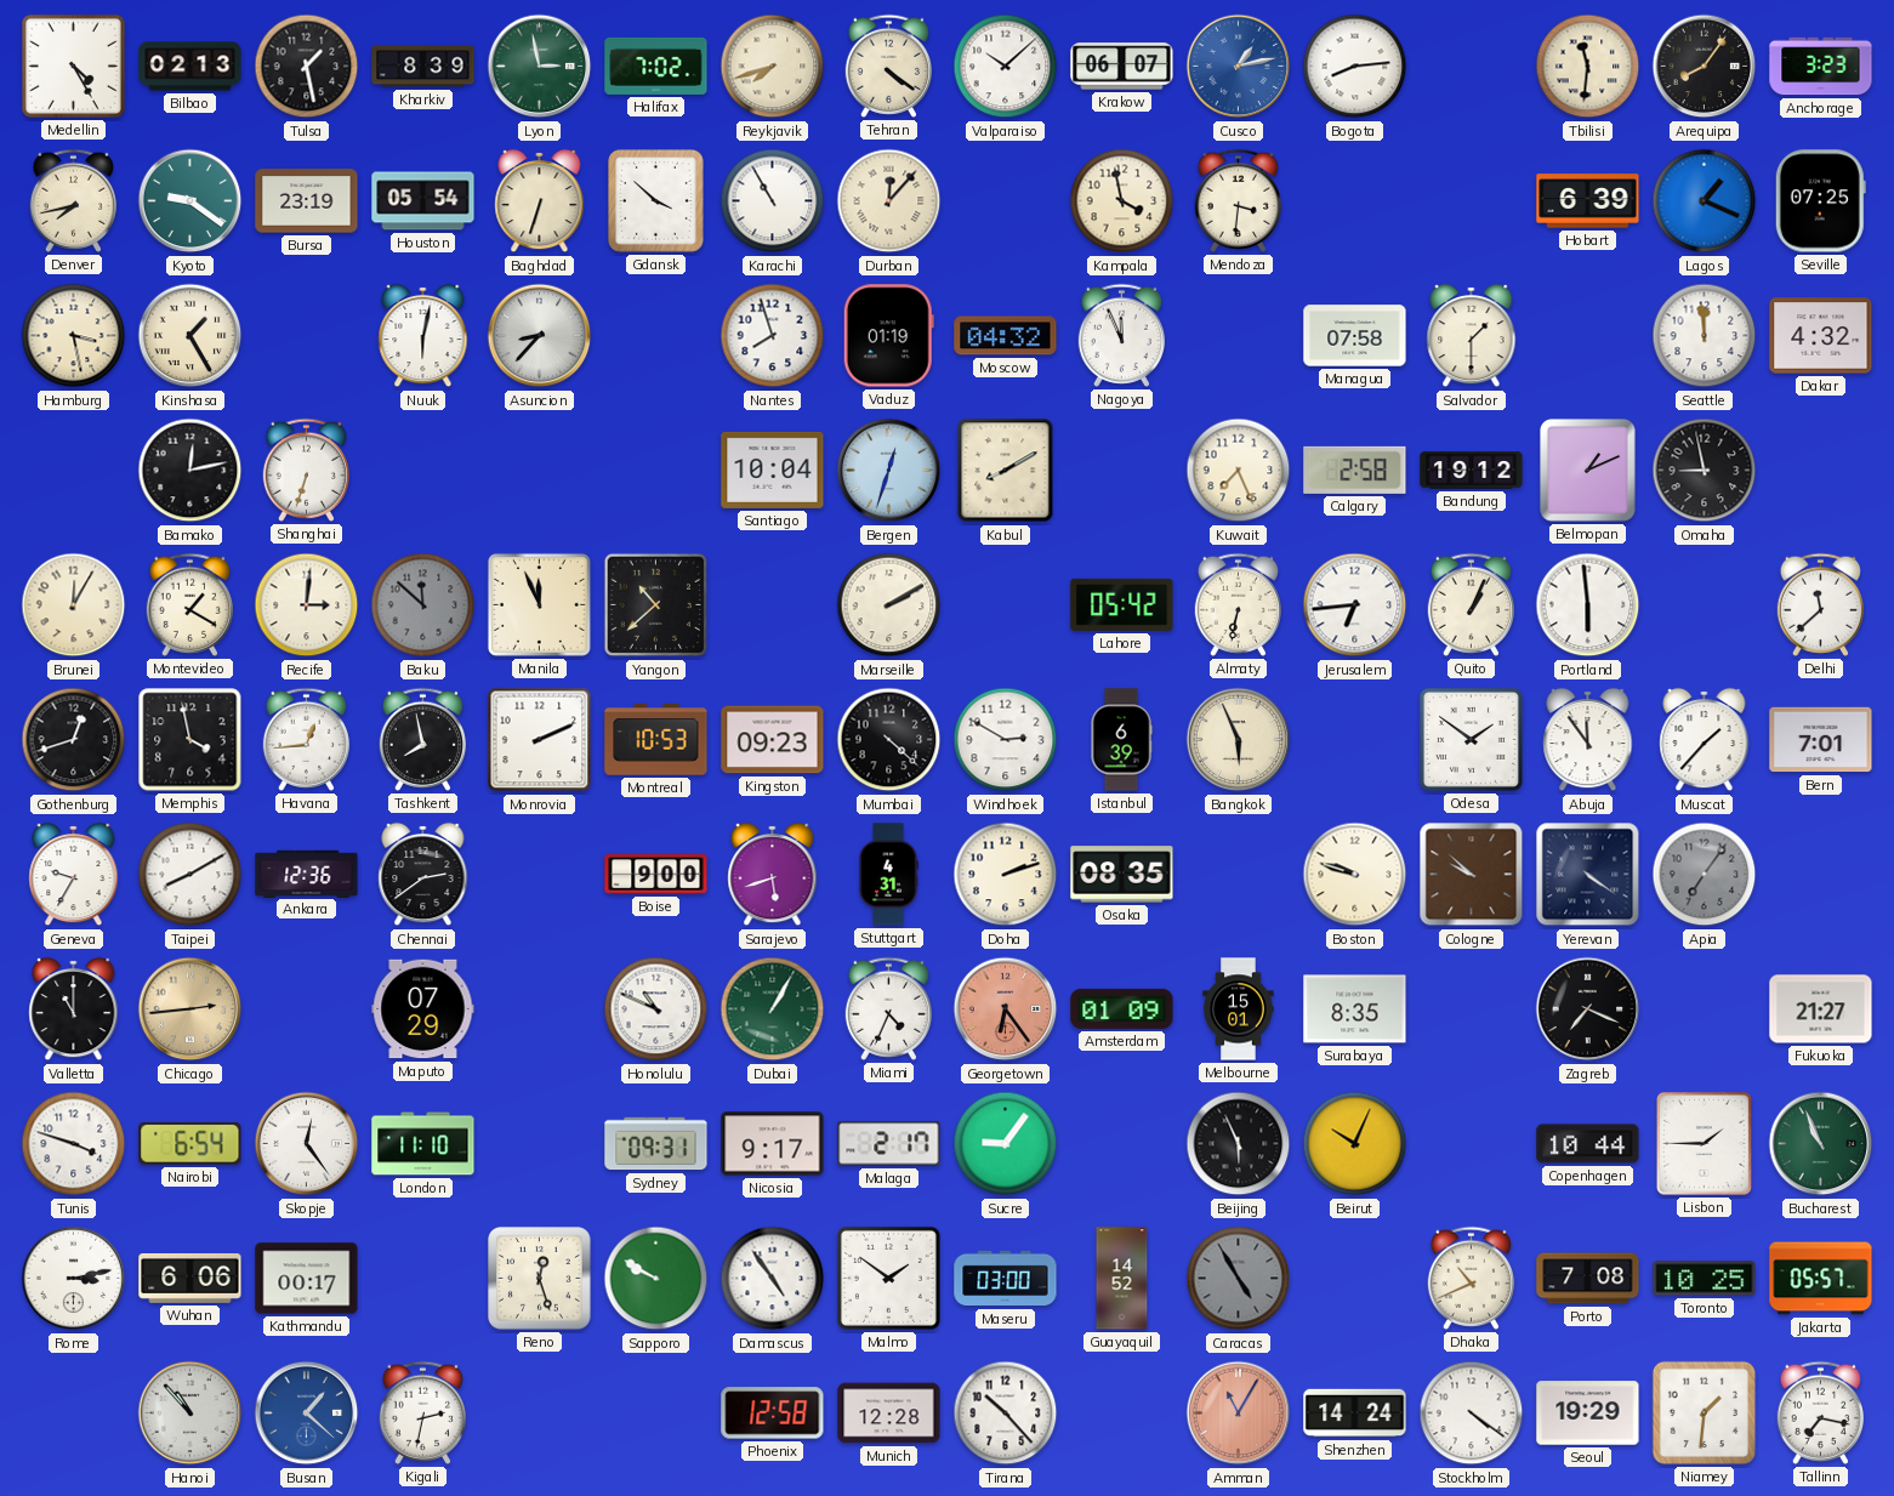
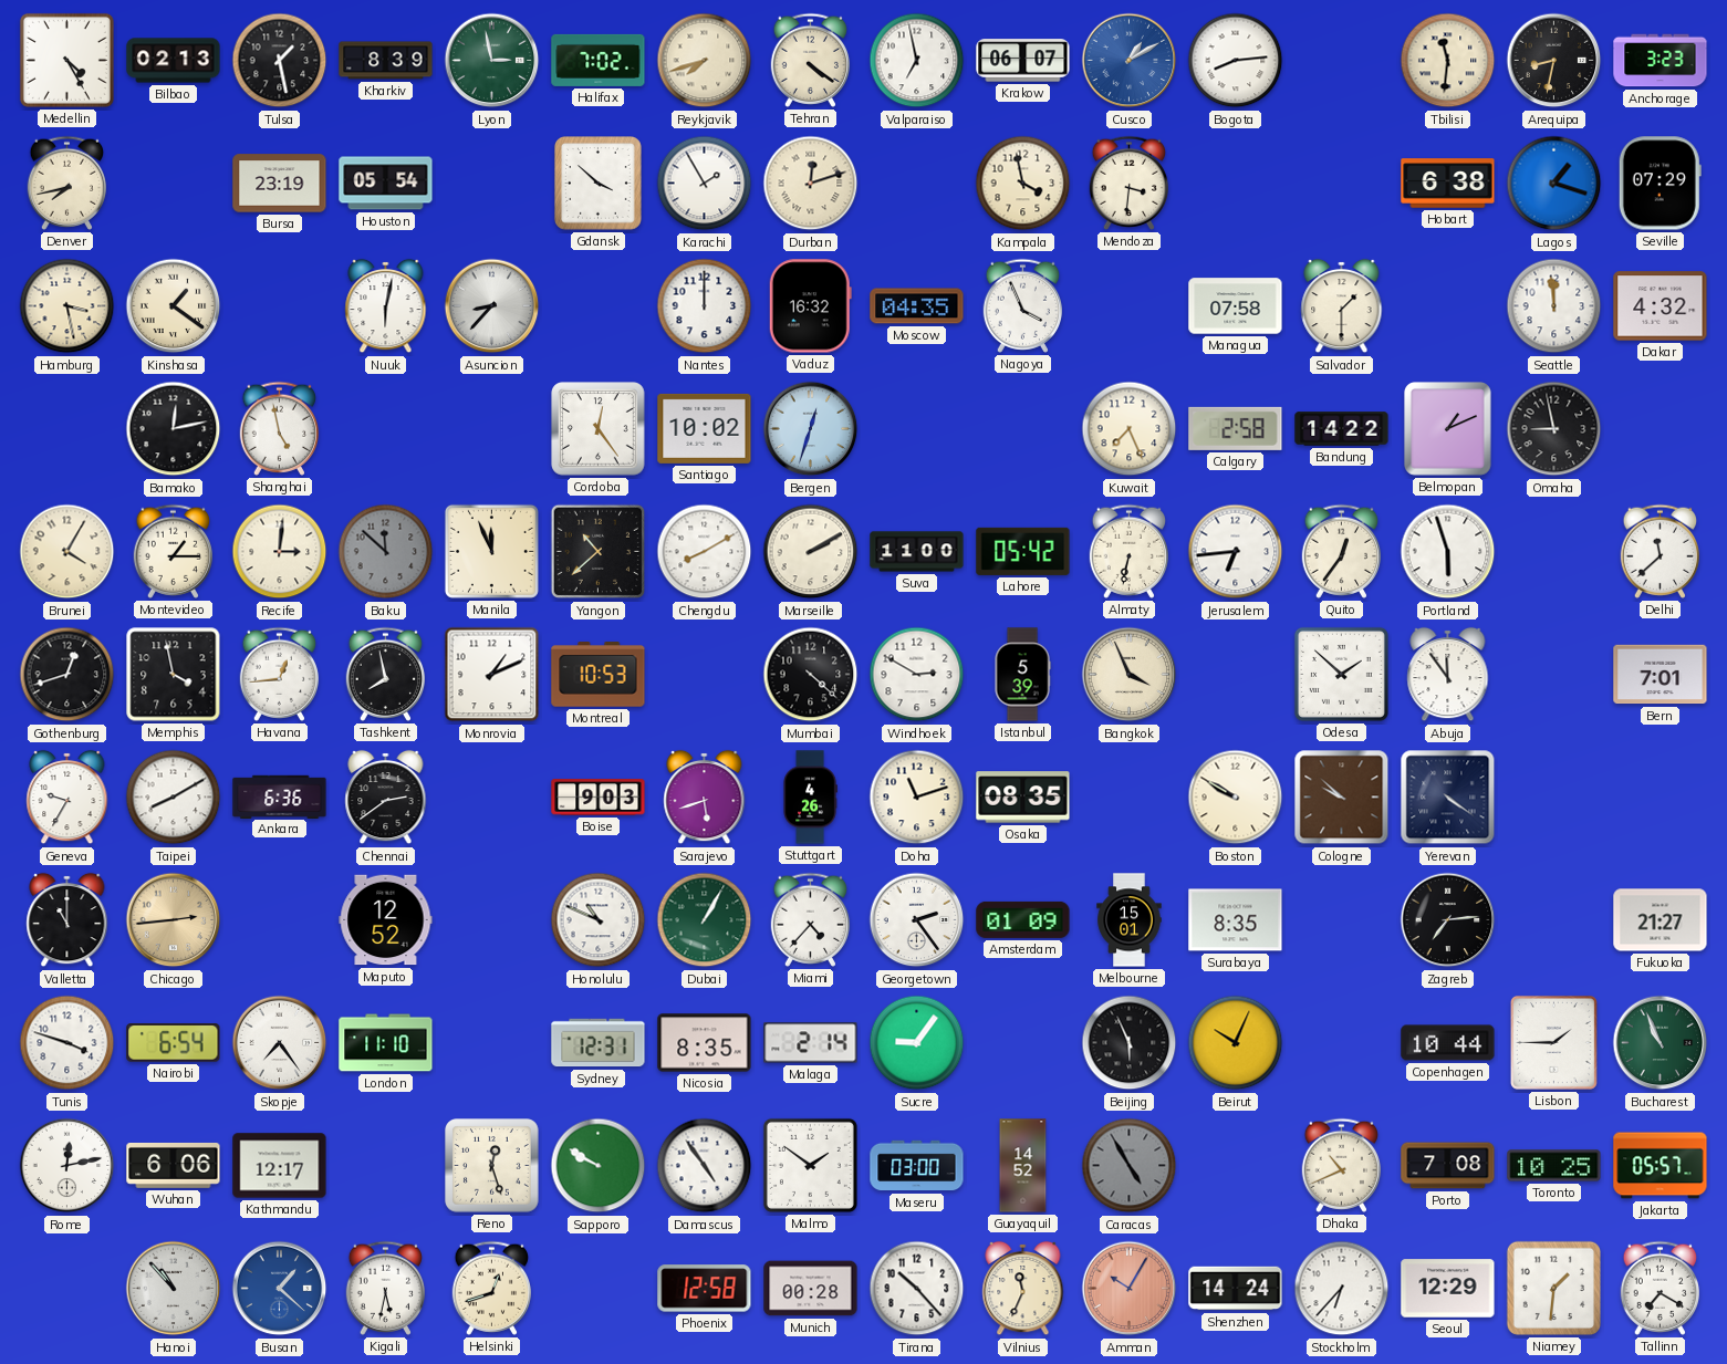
Valparaiso: 10:08 -> 6:58 (917, 61)
Cusco: 1:13 -> 1:10 (1130, 61)
Arequipa: 8:06 -> 8:32 (1554, 61)
Kyoto: 9:21 -> none (190, 201)
Baghdad: 6:33 -> none (540, 201)
Karachi: 10:55 -> 1:55 (705, 184)
Durban: 12:07 -> 12:12 (811, 184)
Hobart: 6:39 -> 6:38 (1448, 184)
Lagos: 1:19 -> 1:18 (1554, 184)
Seville: 07:25 -> 07:29 (1660, 184)
Kinshasa: 1:25 -> 1:21 (174, 306)
Nantes: 7:57 -> 12:00 (705, 306)
Vaduz: 01:19 -> 16:32 (810, 306)
Moscow: 04:32 -> 04:35 (917, 306)
Nagoya: 11:56 -> 3:56 (1022, 305)
Shanghai: 6:33 -> 4:58 (279, 428)
Cordoba: none -> 12:24 (599, 429)
Santiago: 10:04 -> 10:02 (705, 428)
Kabul: 8:10 -> none (1006, 471)
Bandung: 19:12 -> 14:22 (1342, 429)
Brunei: 12:05 -> 4:05 (67, 552)
Montevideo: 1:20 -> 1:15 (173, 551)
Chengdu: none -> 8:10 (705, 552)
Suva: none -> 11:00 (917, 552)
Quito: 1:04 -> 12:36 (1341, 551)
Portland: 5:59 -> 5:57 (1448, 552)
Monrovia: 2:11 -> 1:11 (492, 675)
Kingston: 09:23 -> none (773, 740)
Istanbul: 6:39 -> 5:39 (1022, 675)
Bangkok: 5:56 -> 3:56 (1130, 675)
Odesa: 1:51 -> 1:52 (1341, 674)
Muscat: 1:37 -> none (1705, 740)
Ankara: 12:36 -> 6:36 (280, 796)
Boise: 9:00 -> 9:03 (599, 798)
Stuttgart: 4:31 -> 4:26 (810, 798)
Doha: 2:12 -> 11:12 (917, 798)
Boston: 9:48 -> 9:50 (1236, 798)
Apia: 7:06 -> none (1705, 875)
Maputo: 07:29 -> 12:52 (386, 920)
Miami: 4:34 -> 4:37 (810, 919)
Georgetown: 6:24 -> 2:24 (917, 920)
Georgetown dial: salmon -> white (917, 920)
Zagreb: 7:19 -> 7:14 (1448, 920)
Skopje: 12:24 -> 7:24 (280, 1043)
Sydney: 09:31 -> 12:31 (599, 1043)
Nicosia: 9:17 -> 8:35 (705, 1043)
Malaga: 2:17 -> 2:14 (811, 1043)
Rome: 3:13 -> 12:13 (67, 1166)
Kathmandu: 00:17 -> 12:17 (280, 1166)
Kigali: 2:32 -> 5:32 (385, 1288)
Helsinki: none -> 12:42 (491, 1288)
Munich: 12:28 -> 00:28 (811, 1289)
Vilnius: none -> 11:34 (1023, 1289)
Amman: 11:05 -> 10:05 (1130, 1289)
Stockholm: 4:21 -> 6:37 (1342, 1289)
Seoul: 19:29 -> 12:29 (1448, 1289)
Tallinn: 7:17 -> 7:20 (1660, 1288)
